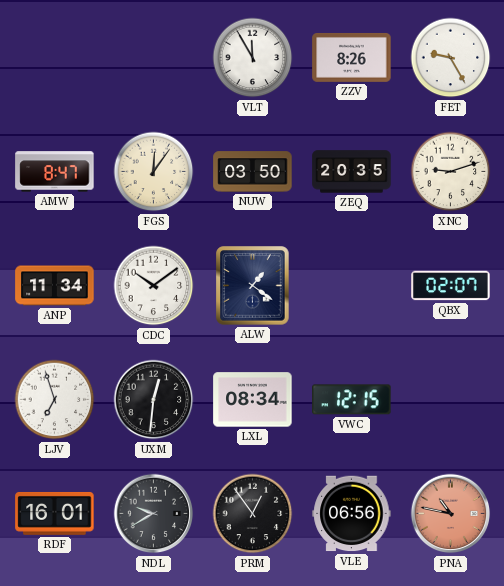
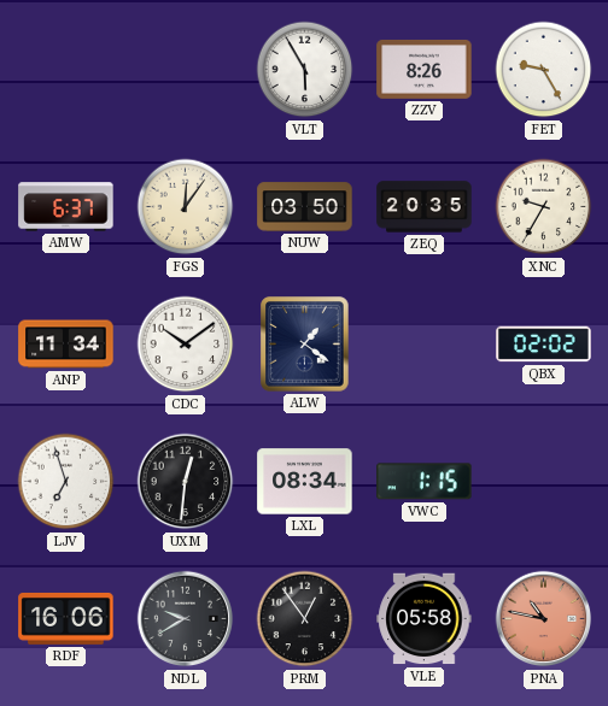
VLT: 11:55 -> 5:55 (305, 70)
AMW: 8:47 -> 6:37 (66, 207)
XNC: 9:12 -> 9:35 (544, 207)
QBX: 02:07 -> 02:02 (544, 345)
VWC: 12:15 -> 1:15 (425, 482)
RDF: 16:01 -> 16:06 (66, 618)
VLE: 06:56 -> 05:58 (425, 619)
